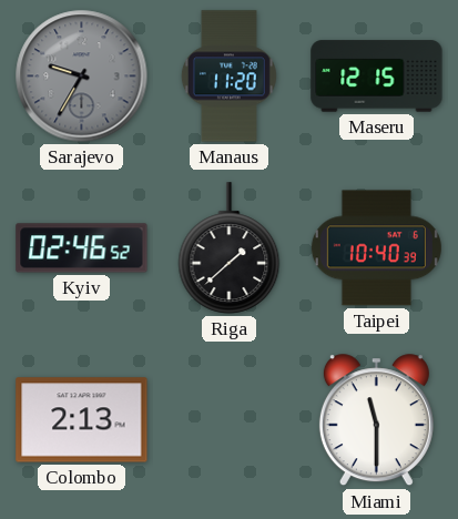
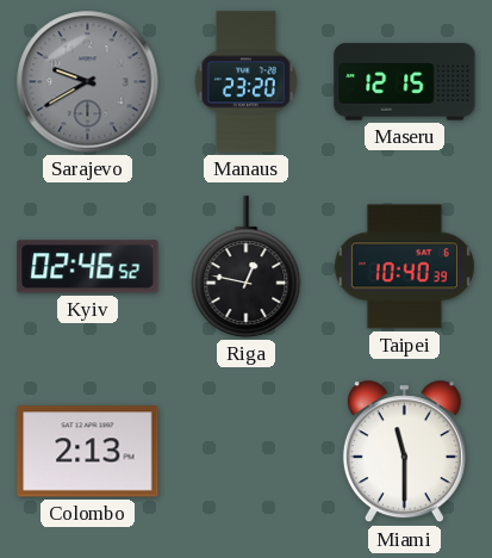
Sarajevo: 9:35 -> 9:40 (88, 82)
Manaus: 11:20 -> 23:20 (245, 82)
Riga: 1:38 -> 12:47 (247, 267)
